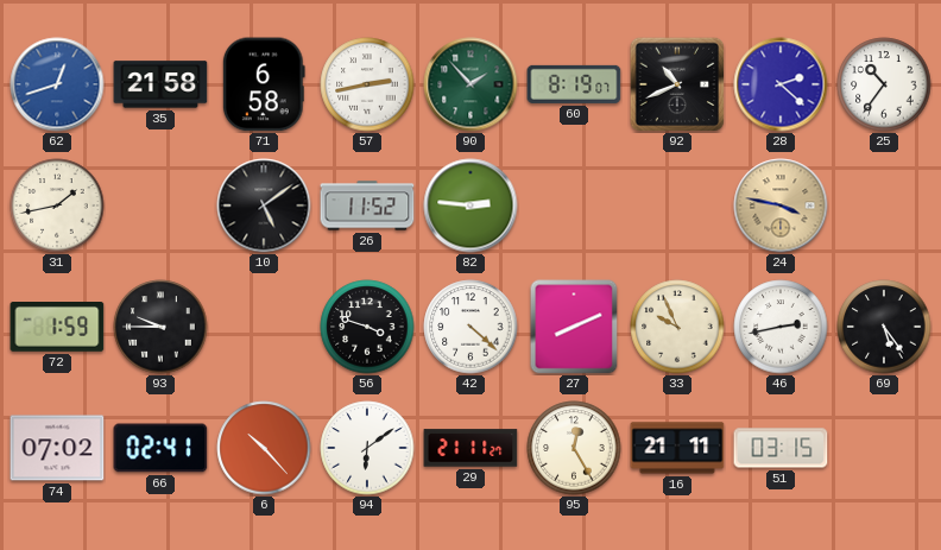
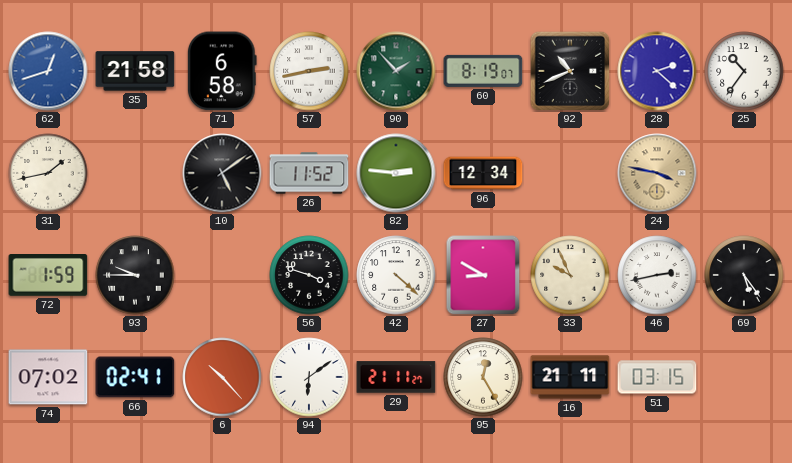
96: none -> 12:34 (483, 173)
27: 8:11 -> 8:50 (483, 275)
